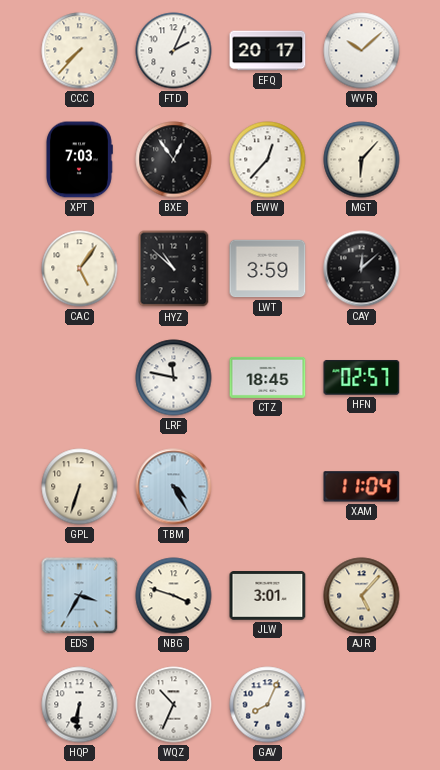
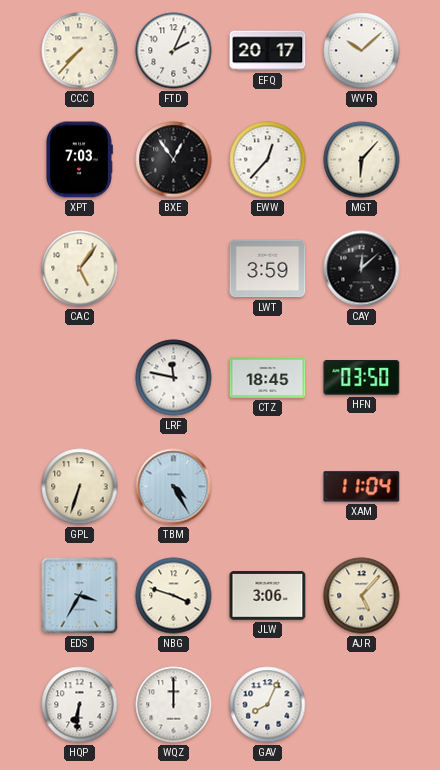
HYZ: 10:52 -> none (174, 269)
HFN: 02:57 -> 03:50 (362, 378)
JLW: 3:01 -> 3:06 (268, 596)
WQZ: 10:34 -> 12:00 (174, 705)
